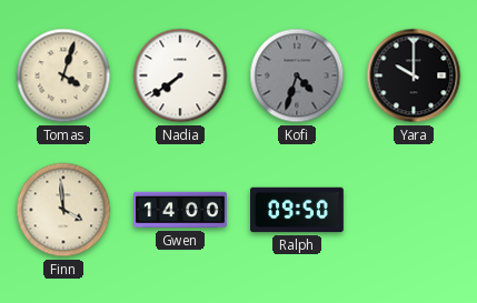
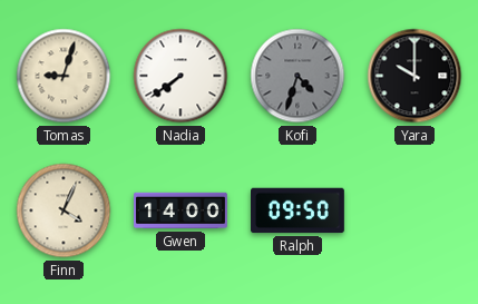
Tomas: 4:03 -> 9:03 (64, 76)
Finn: 3:59 -> 4:04 (64, 210)
